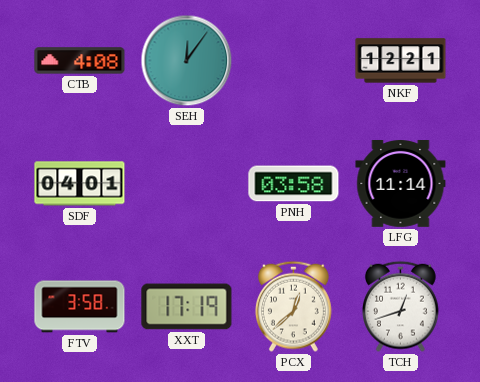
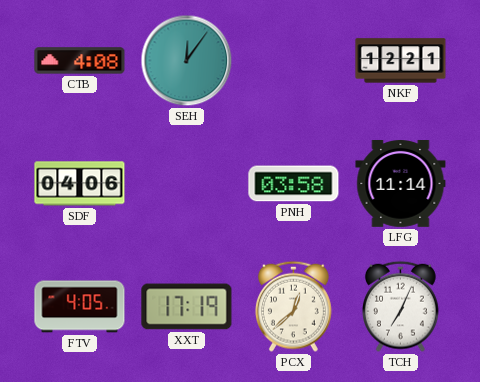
SDF: 04:01 -> 04:06 (80, 184)
FTV: 3:58 -> 4:05 (80, 307)
TCH: 12:42 -> 7:04 (400, 306)
